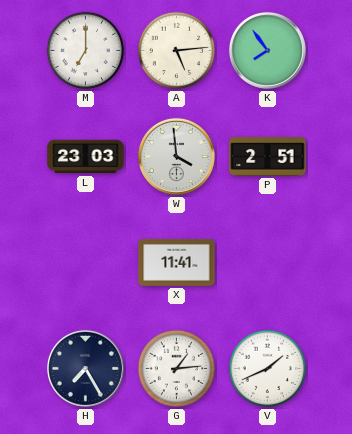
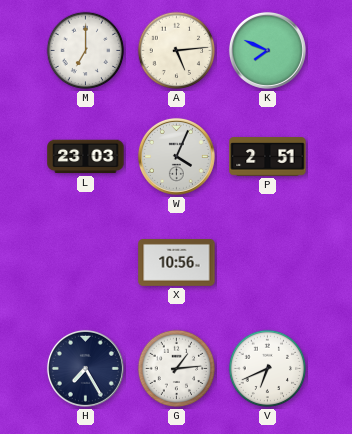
K: 7:54 -> 7:49 (267, 50)
W: 3:59 -> 4:04 (176, 156)
X: 11:41 -> 10:56 (177, 263)
V: 1:41 -> 6:41 (268, 369)
